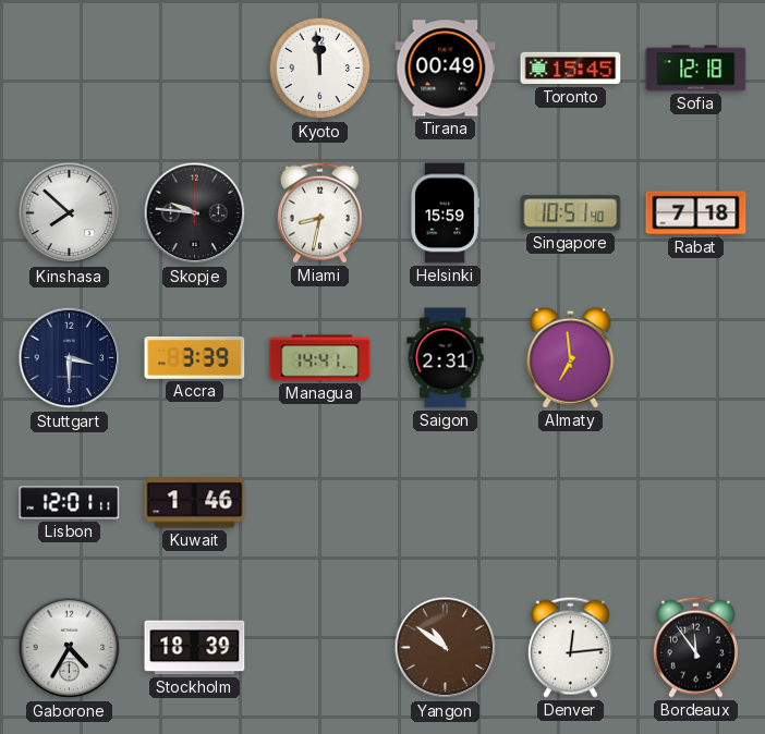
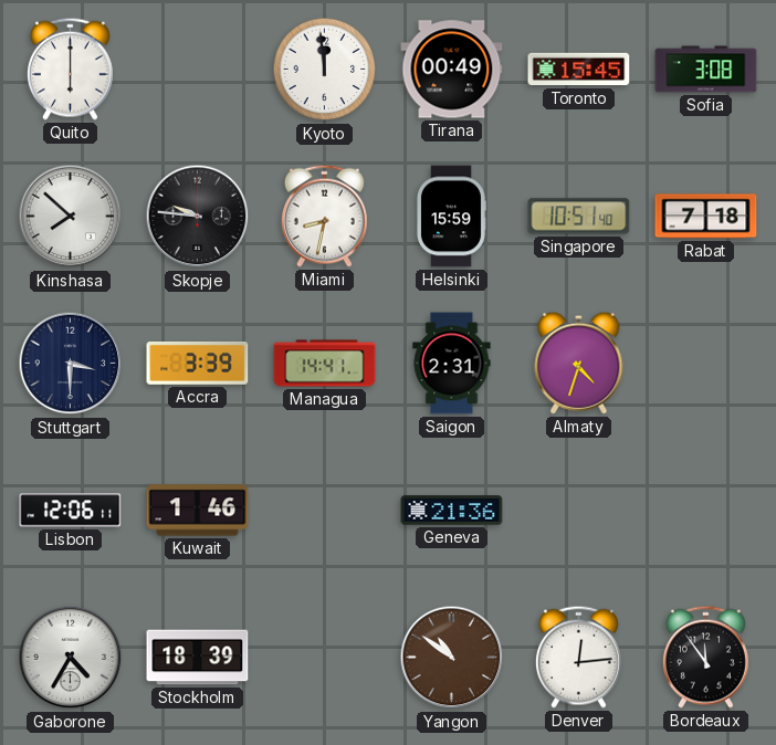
Quito: none -> 6:00 (70, 69)
Sofia: 12:18 -> 3:08 (706, 70)
Almaty: 6:59 -> 4:33 (579, 363)
Lisbon: 12:01 -> 12:06 (71, 511)
Geneva: none -> 21:36 (452, 511)
